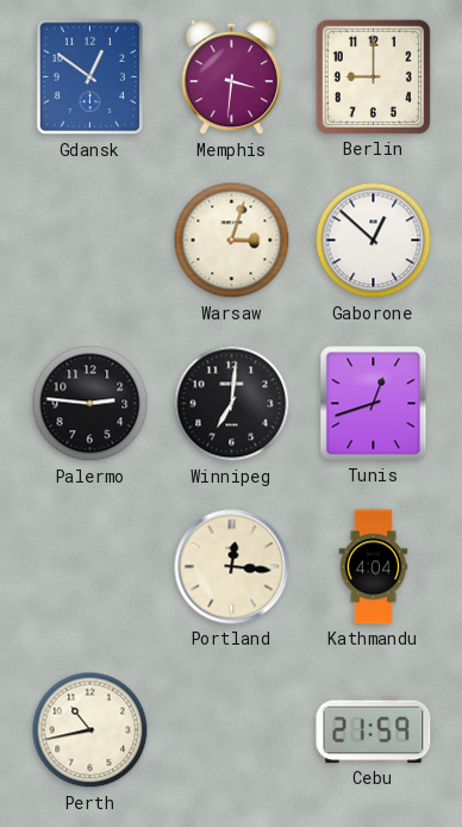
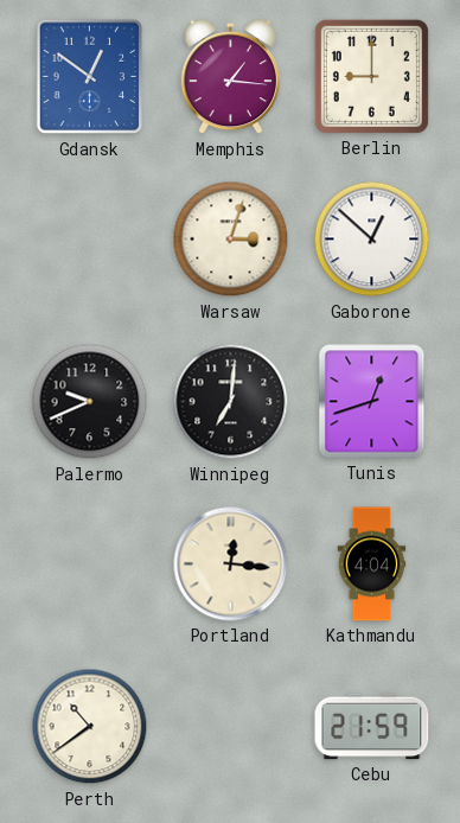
Memphis: 3:31 -> 1:16 (230, 77)
Palermo: 2:46 -> 9:41 (90, 402)
Perth: 10:43 -> 10:39 (90, 727)
